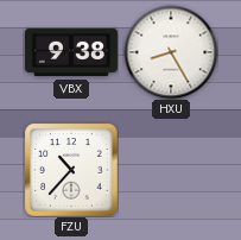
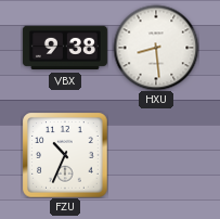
HXU: 8:25 -> 8:29 (156, 48)
FZU: 10:37 -> 10:34 (65, 155)
